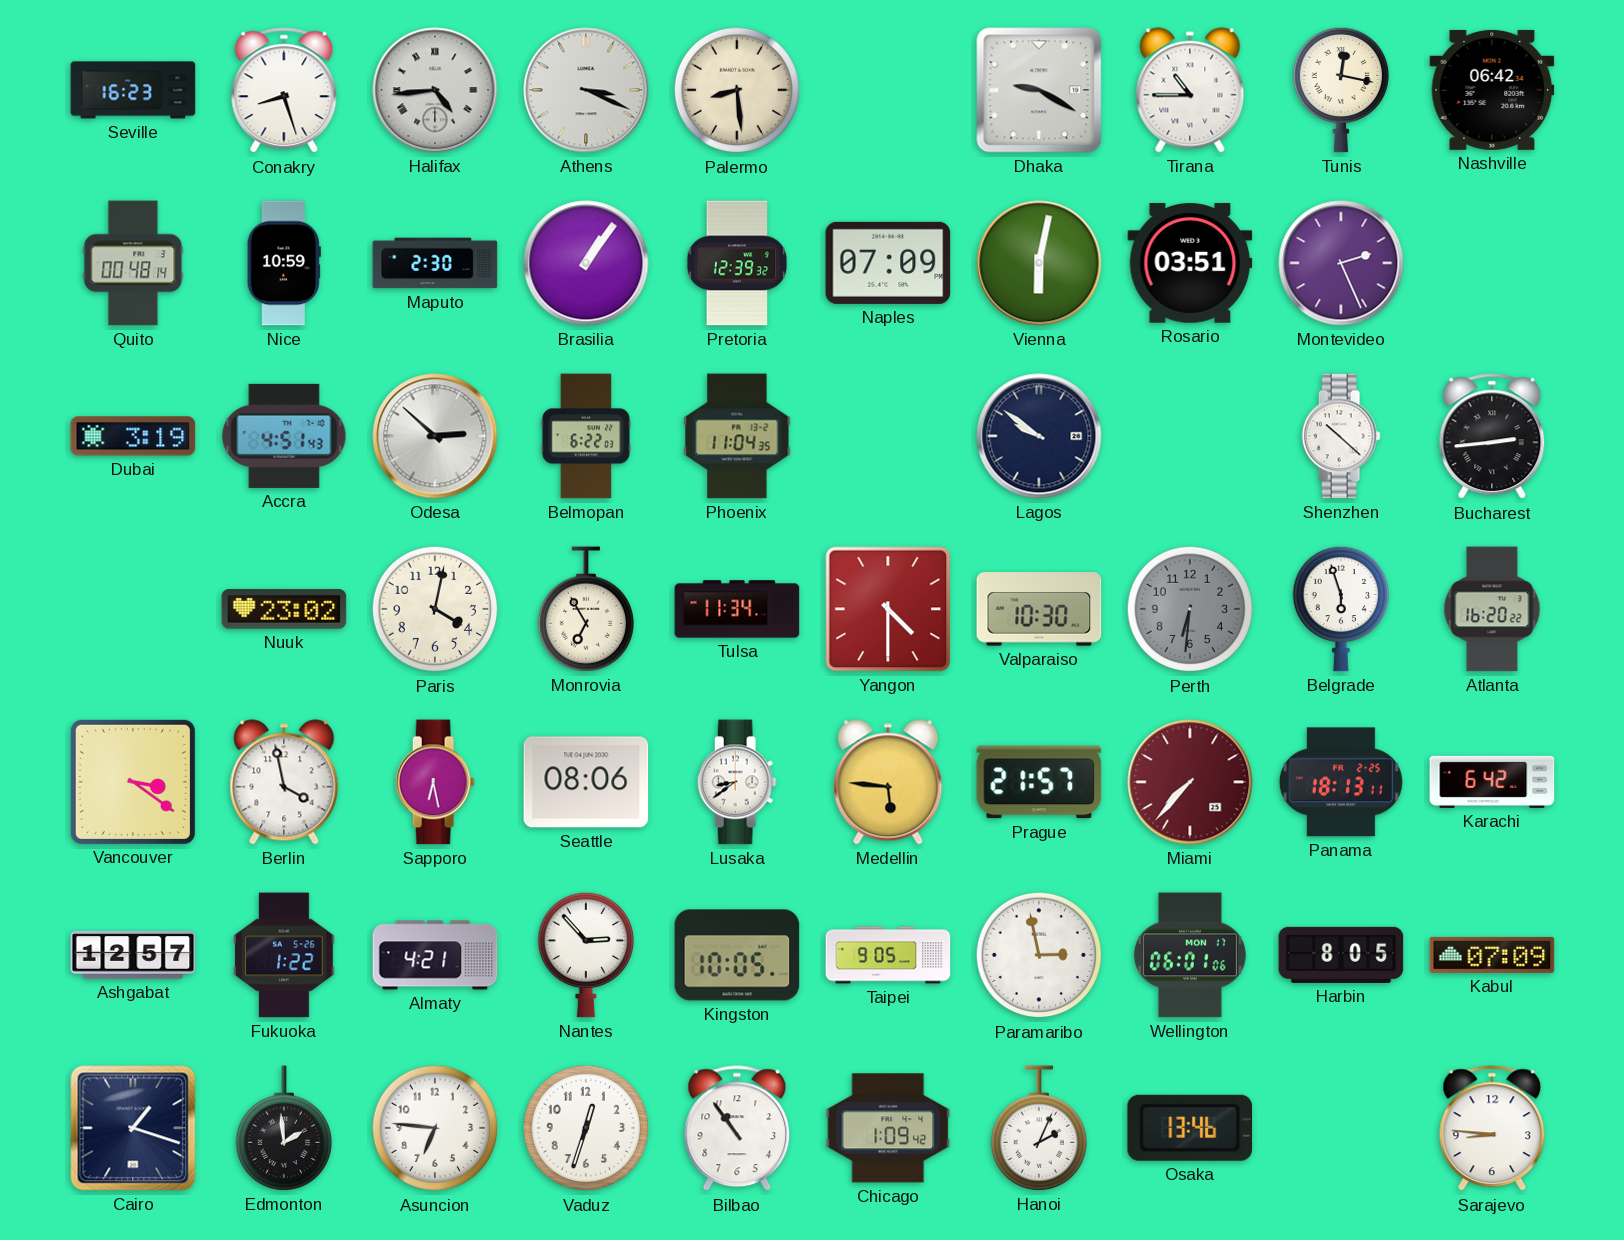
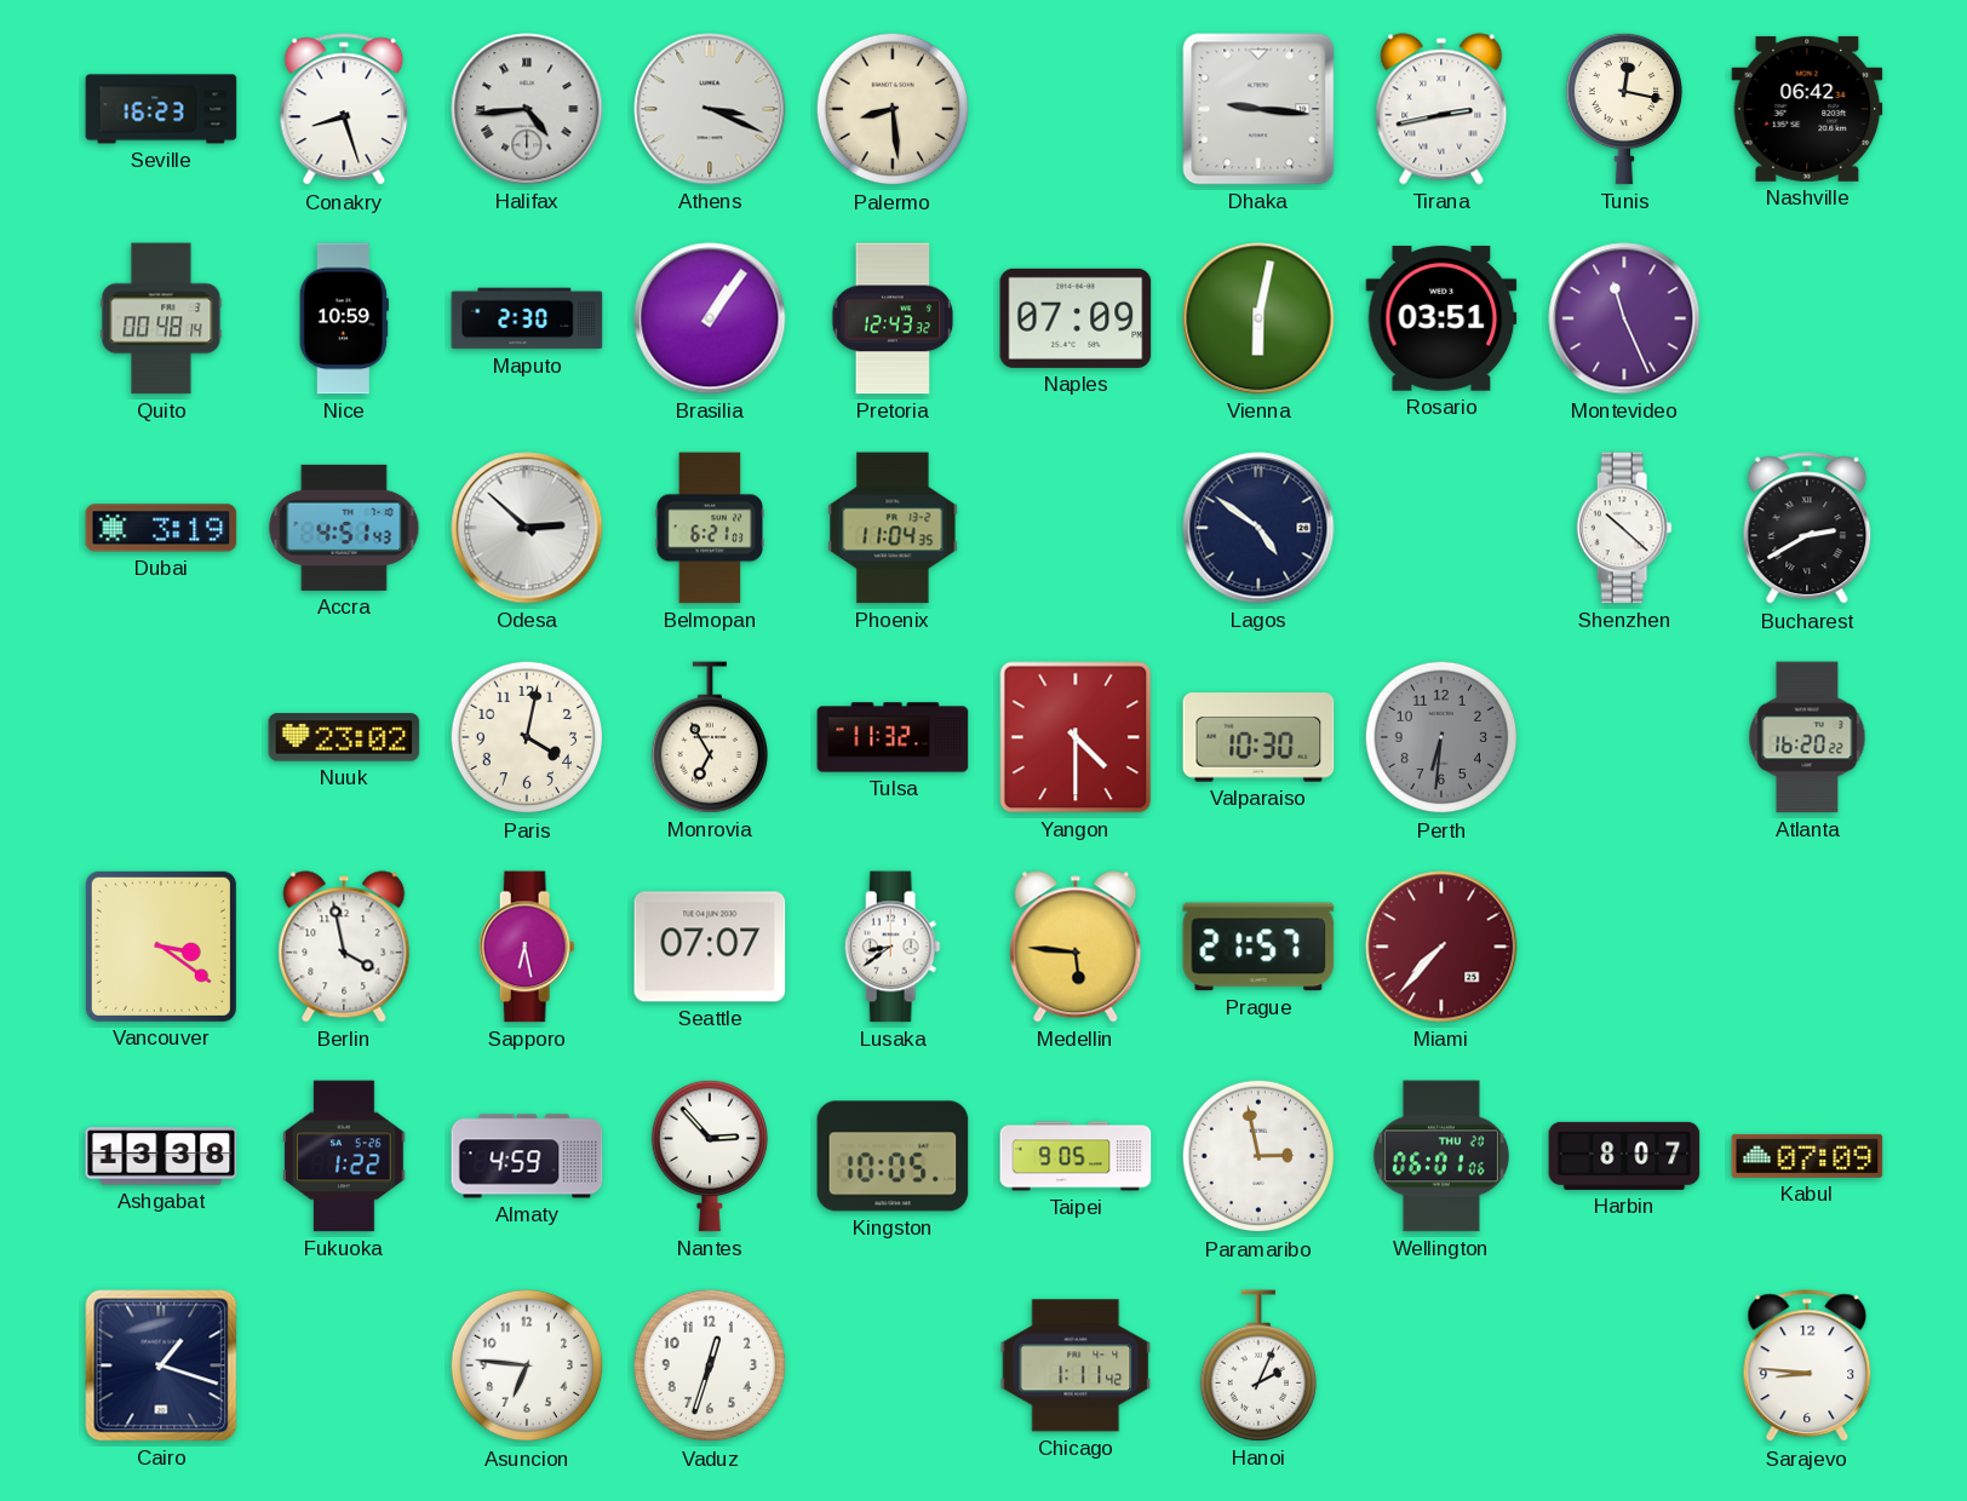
Dhaka: 9:20 -> 9:16 (1258, 109)
Tirana: 10:45 -> 2:43 (1441, 109)
Pretoria: 12:39 -> 12:43 (893, 318)
Montevideo: 2:26 -> 11:26 (1624, 318)
Belmopan: 6:22 -> 6:21 (709, 528)
Lagos: 9:51 -> 4:51 (1258, 528)
Bucharest: 2:44 -> 2:40 (1807, 529)
Tulsa: 11:34 -> 11:32 (893, 737)
Belgrade: 5:57 -> none (1340, 609)
Seattle: 08:06 -> 07:07 (710, 947)
Panama: 18:13 -> none (1341, 782)
Karachi: 6:42 -> none (1492, 782)
Ashgabat: 12:57 -> 13:38 (161, 1156)
Almaty: 4:21 -> 4:59 (527, 1156)
Wellington date: MON 17 -> THU 20 (1441, 1156)
Harbin: 8:05 -> 8:07 (1624, 1156)
Edmonton: 1:59 -> none (283, 1128)
Bilbao: 10:54 -> none (737, 1129)
Chicago: 1:09 -> 1:11 (1076, 1365)
Osaka: 13:46 -> none (1190, 1128)
